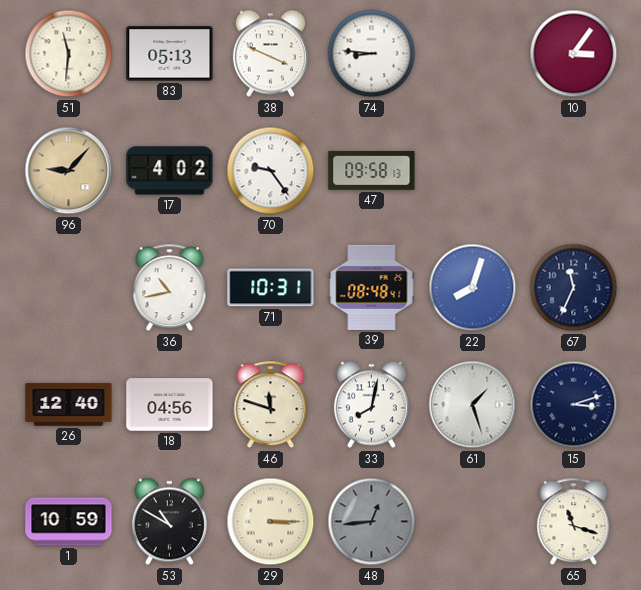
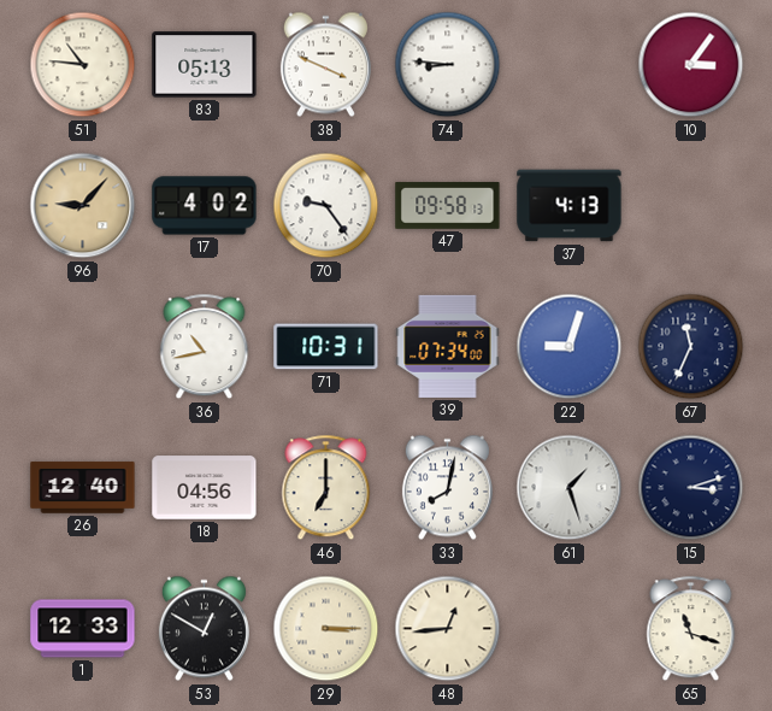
51: 11:31 -> 10:46 (83, 65)
37: none -> 4:13 (570, 206)
39: 08:48 -> 07:34 (448, 346)
22: 8:03 -> 9:03 (570, 347)
46: 11:48 -> 7:00 (326, 488)
1: 10:59 -> 12:33 (83, 629)
53: 10:50 -> 12:50 (204, 629)
48 dial: grey -> cream (448, 629)
